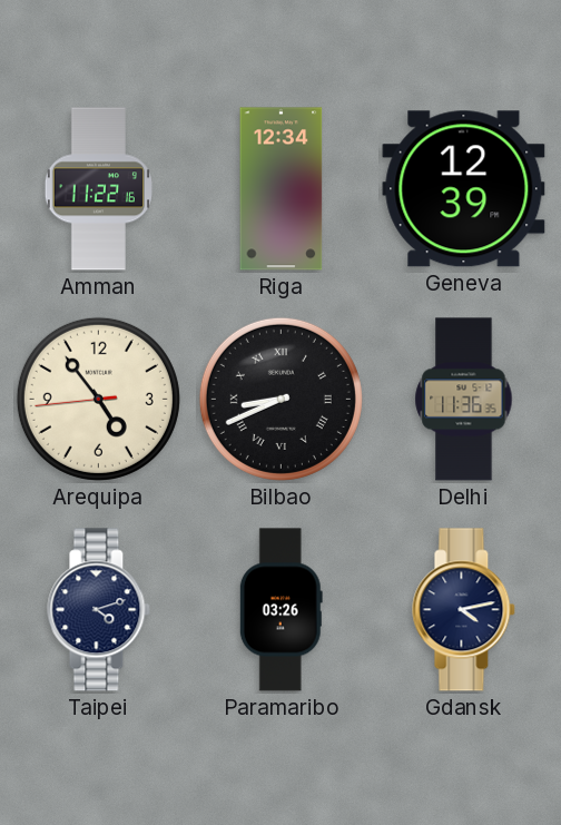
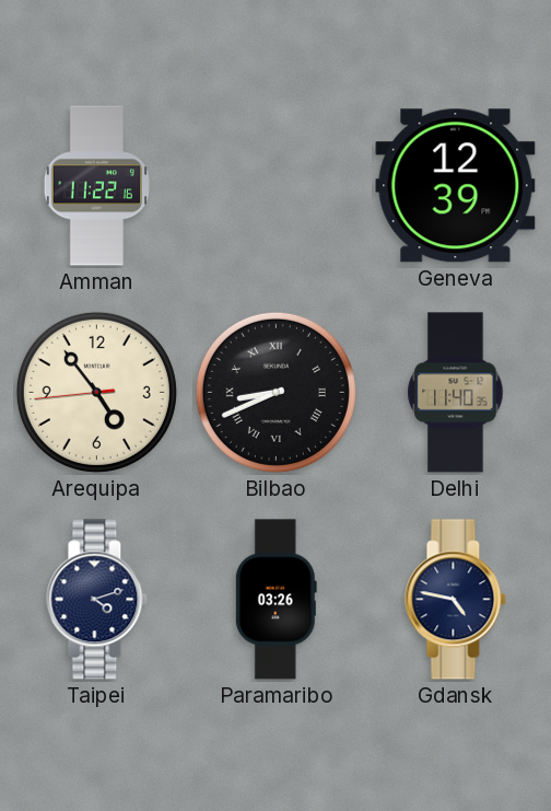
Riga: 12:34 -> none (282, 189)
Delhi: 11:36 -> 11:40 (456, 393)
Gdansk: 4:13 -> 4:47 (456, 600)
